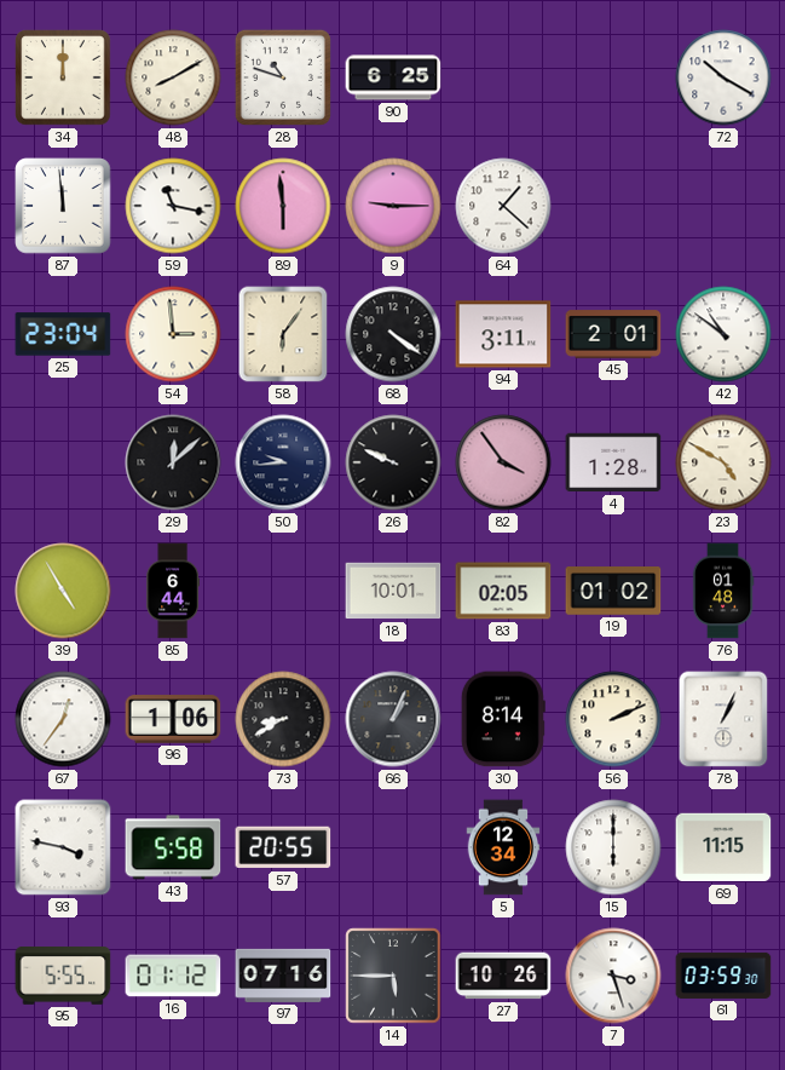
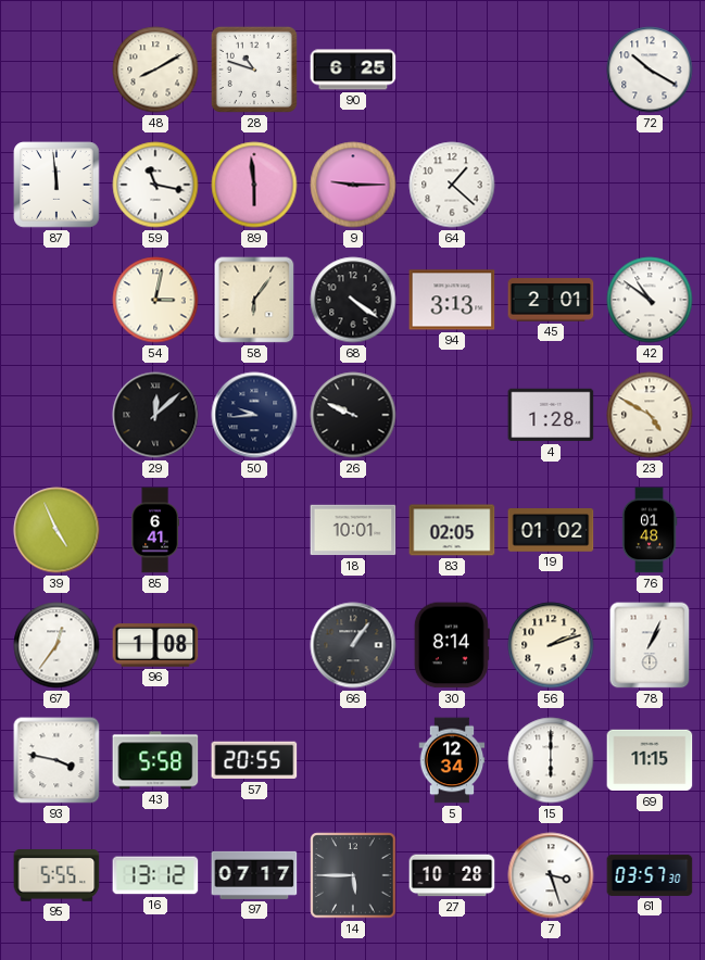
34: 12:00 -> none (63, 77)
25: 23:04 -> none (63, 334)
54: 2:59 -> 3:02 (155, 300)
94: 3:11 -> 3:13 (452, 300)
82: 3:54 -> none (503, 462)
39: 4:55 -> 4:56 (56, 530)
85: 6:44 -> 6:41 (154, 530)
96: 1:06 -> 1:08 (155, 645)
73: 8:40 -> none (283, 719)
66: 1:04 -> 1:06 (353, 645)
56: 2:11 -> 2:12 (551, 645)
16: 01:12 -> 13:12 (155, 875)
97: 07:16 -> 07:17 (254, 875)
27: 10:26 -> 10:28 (452, 875)
61: 03:59 -> 03:57 (650, 875)
